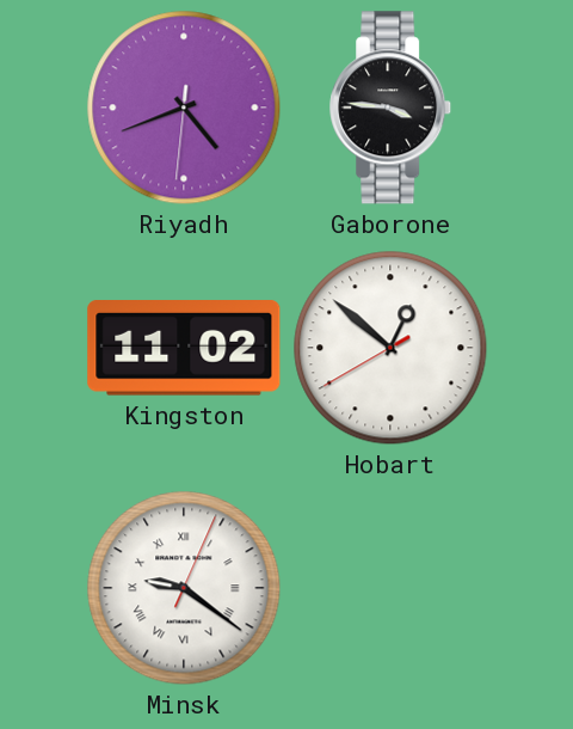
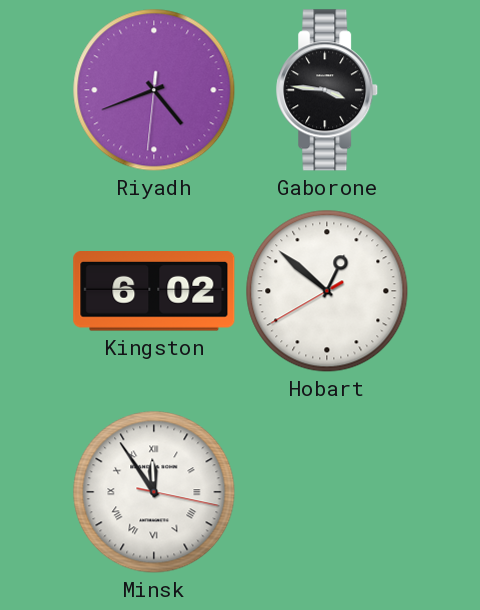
Kingston: 11:02 -> 6:02 (154, 291)
Minsk: 9:21 -> 11:54 (154, 492)
